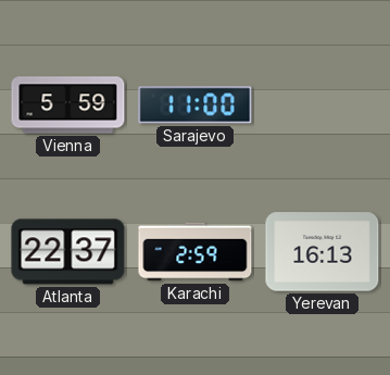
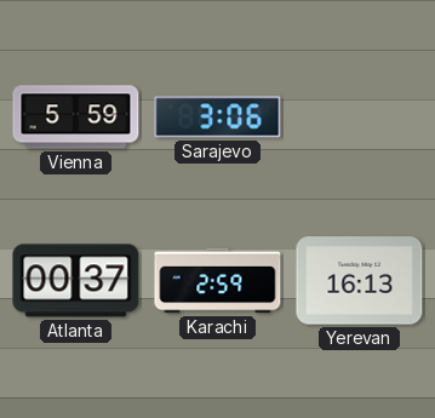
Sarajevo: 11:00 -> 3:06 (218, 118)
Atlanta: 22:37 -> 00:37 (76, 281)
